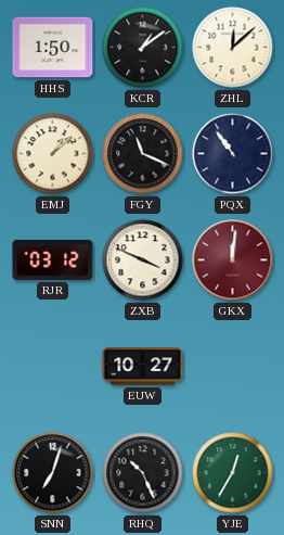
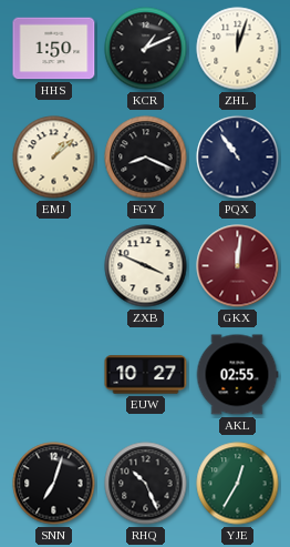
KCR: 1:09 -> 1:11 (146, 49)
ZHL: 12:08 -> 12:03 (238, 49)
FGY: 11:19 -> 8:19 (146, 158)
RJR: 03:12 -> none (53, 259)
AKL: none -> 02:55 (237, 375)
